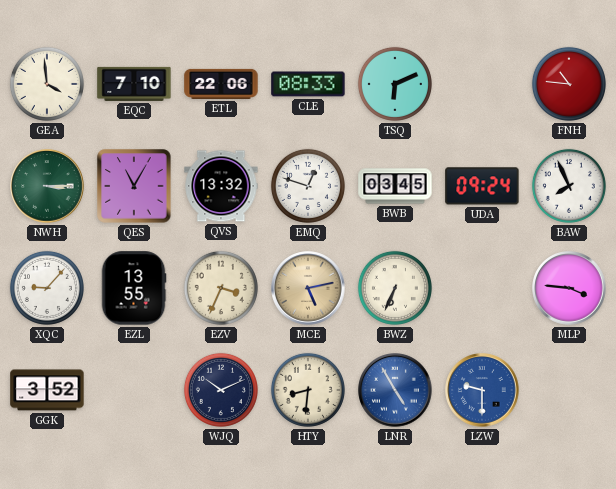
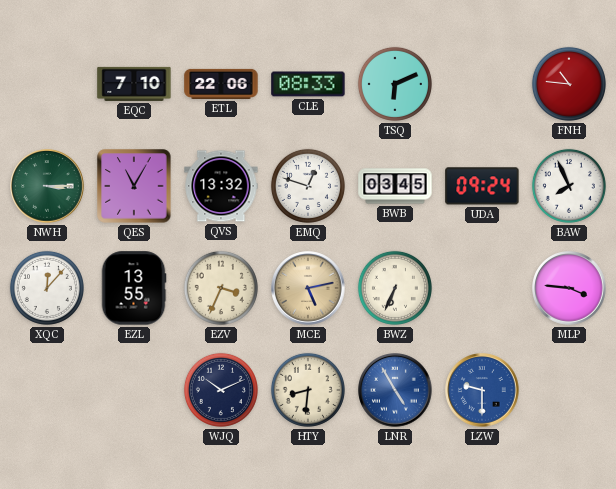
GEA: 3:59 -> none (47, 84)
XQC: 9:07 -> 12:07 (47, 288)
GGK: 3:52 -> none (47, 390)
